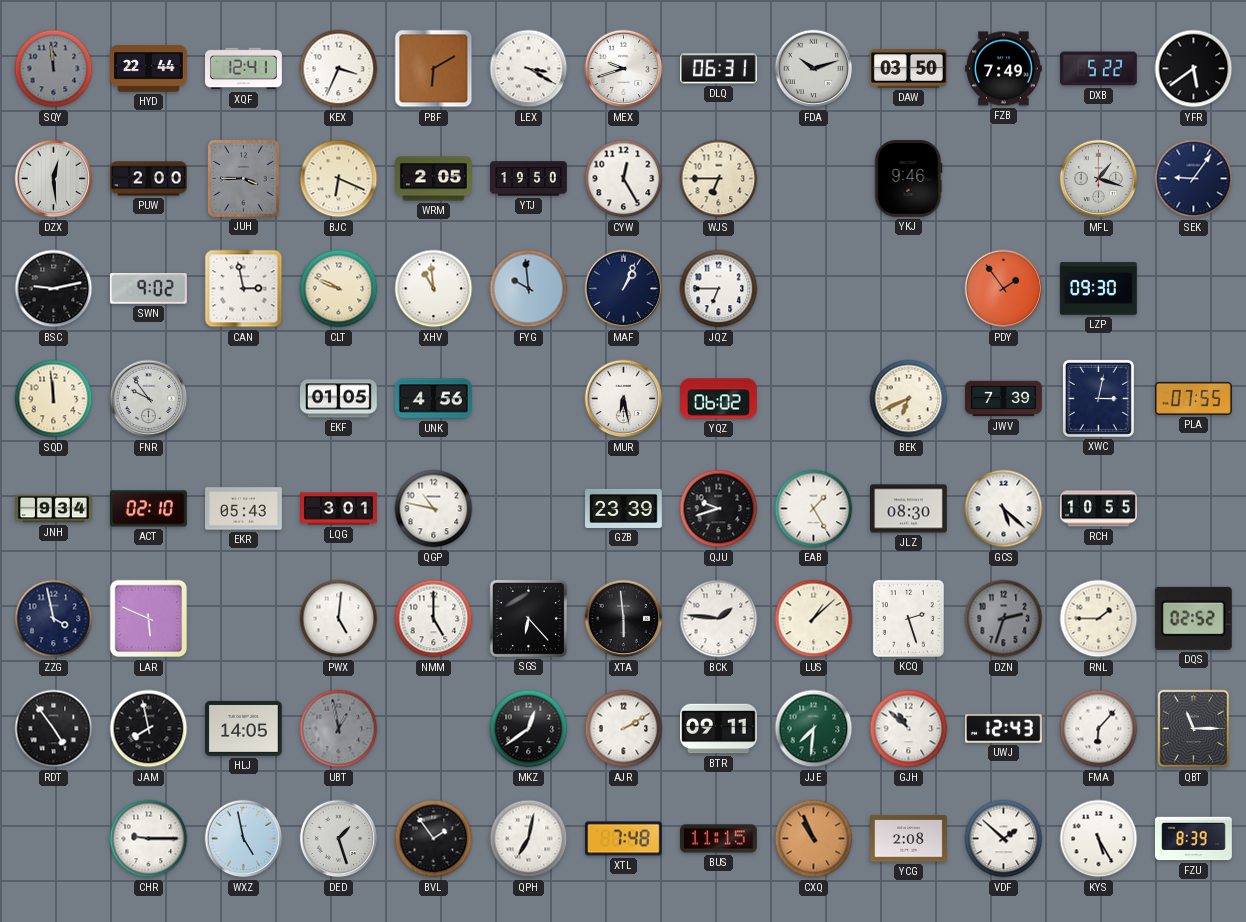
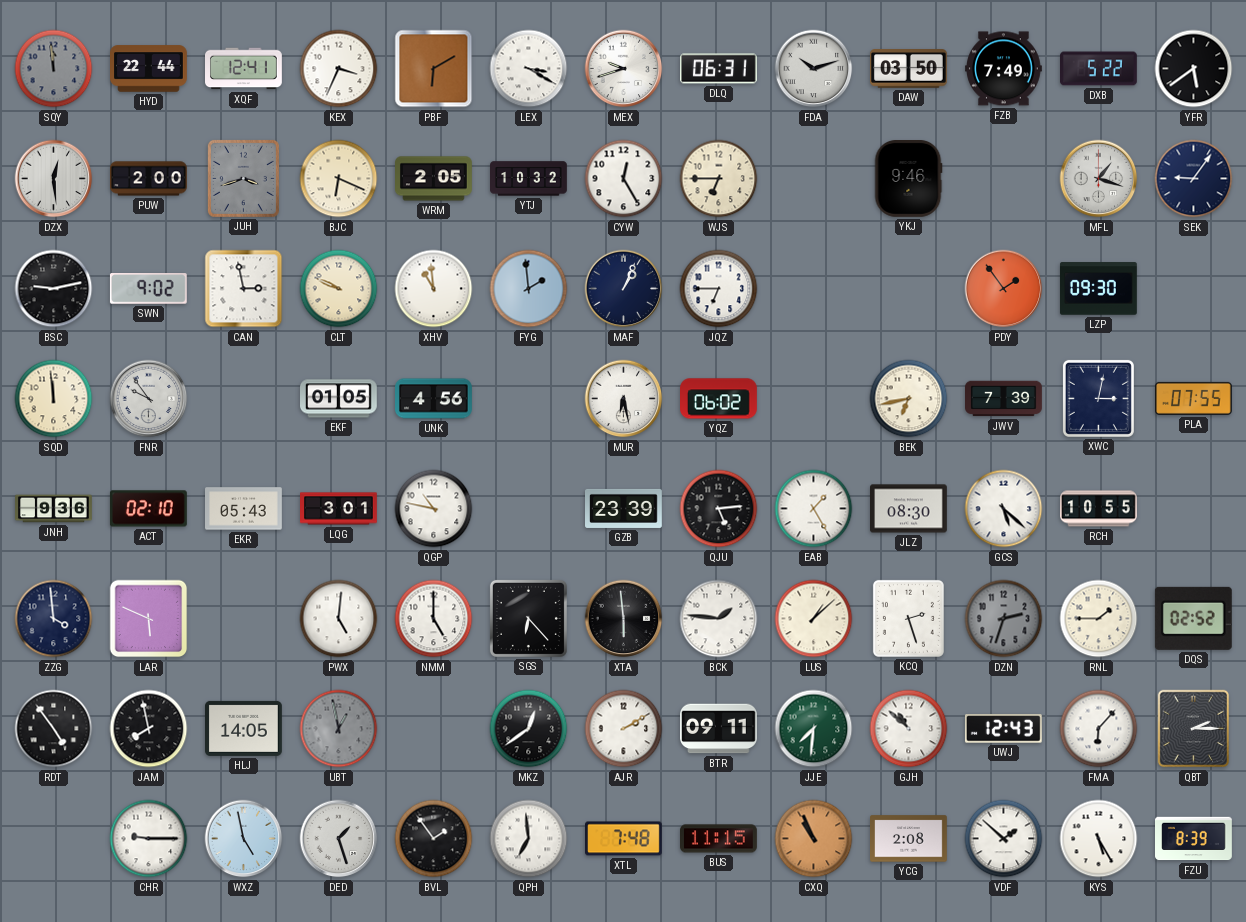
JUH: 3:45 -> 3:42 (243, 178)
YTJ: 19:50 -> 10:32 (529, 179)
FYG: 9:59 -> 1:59 (529, 289)
BEK: 6:41 -> 6:43 (909, 399)
JNH: 9:34 -> 9:36 (54, 509)
QJU: 9:42 -> 5:14 (719, 509)
ZZG: 3:58 -> 3:59 (54, 619)
QBT: 11:15 -> 2:15 (1194, 729)
QPH: 7:02 -> 6:59 (529, 839)
